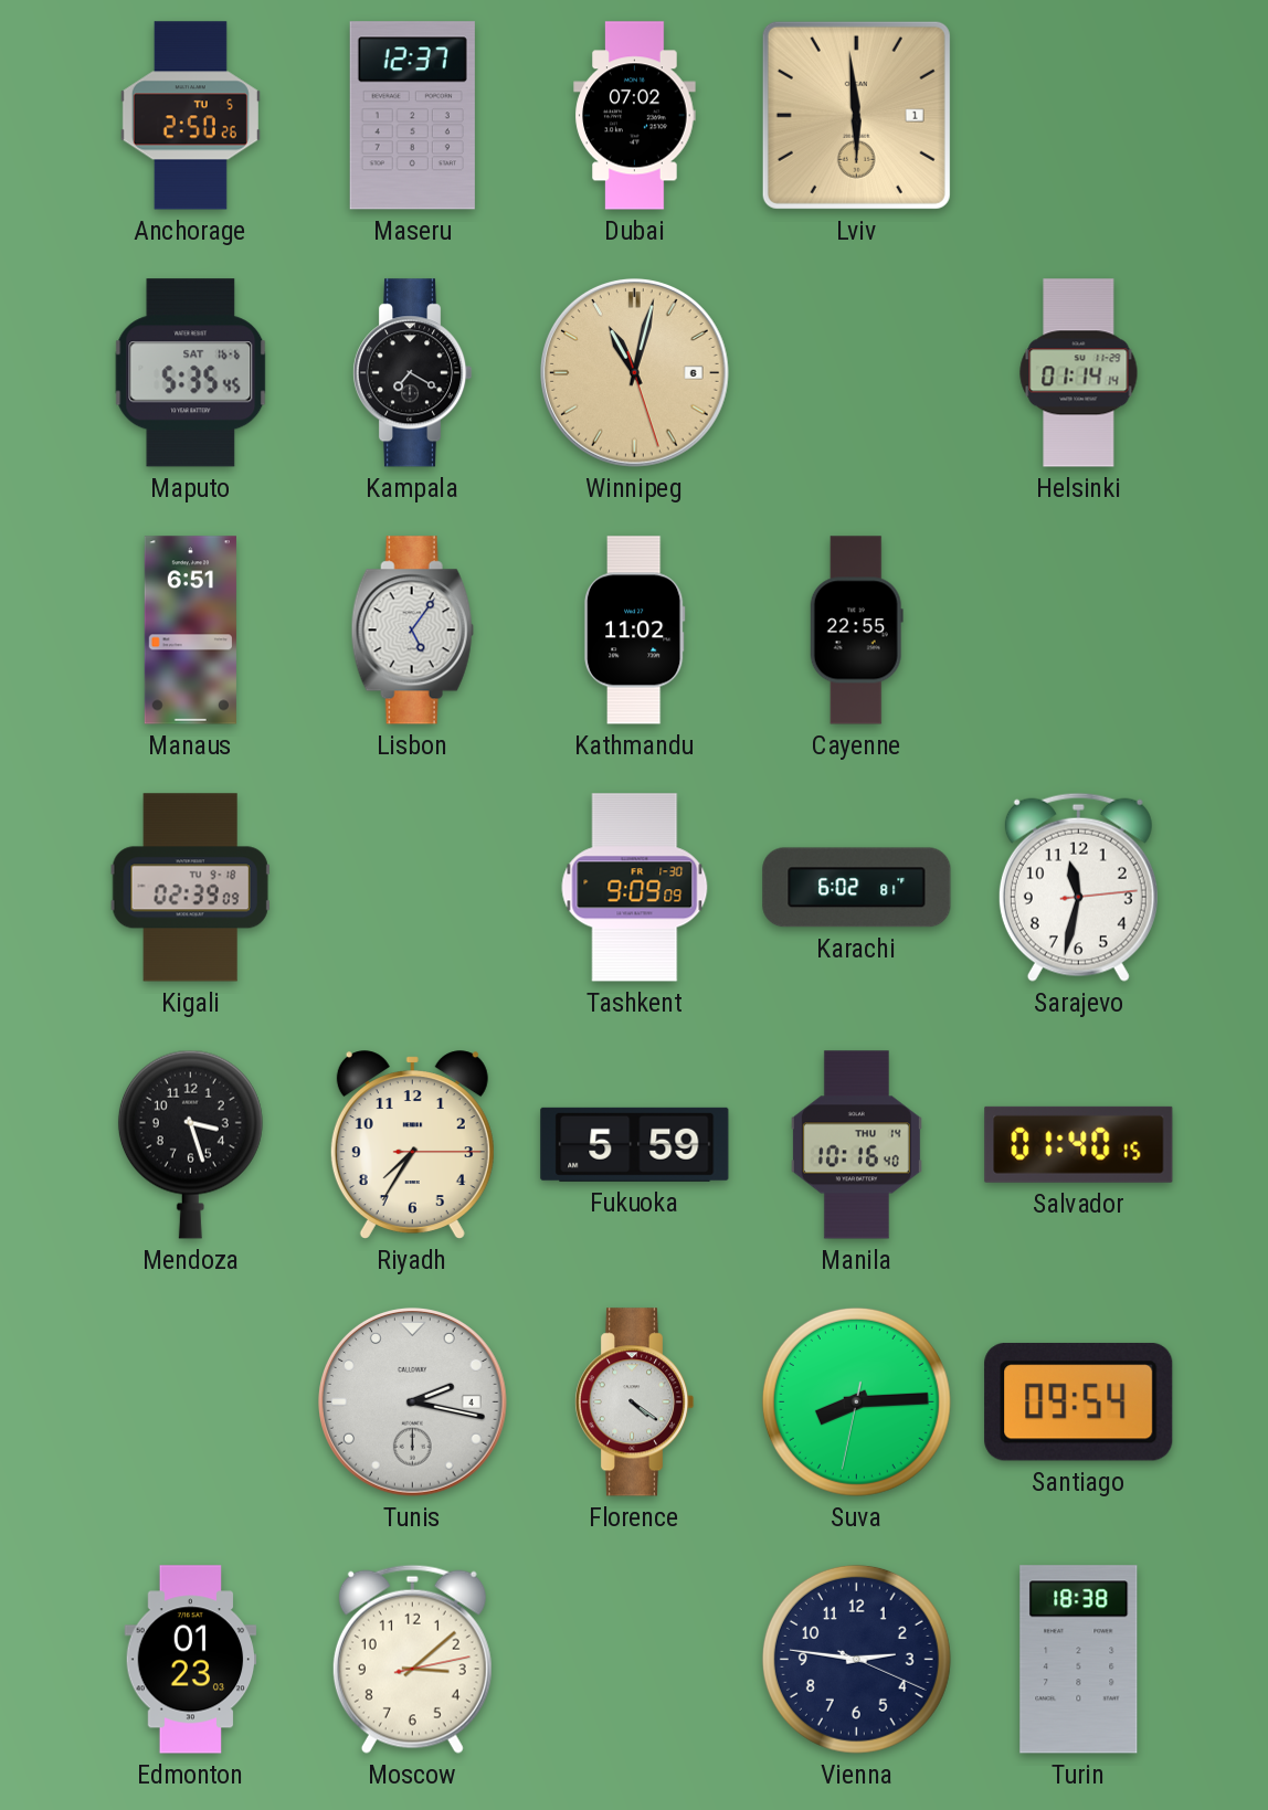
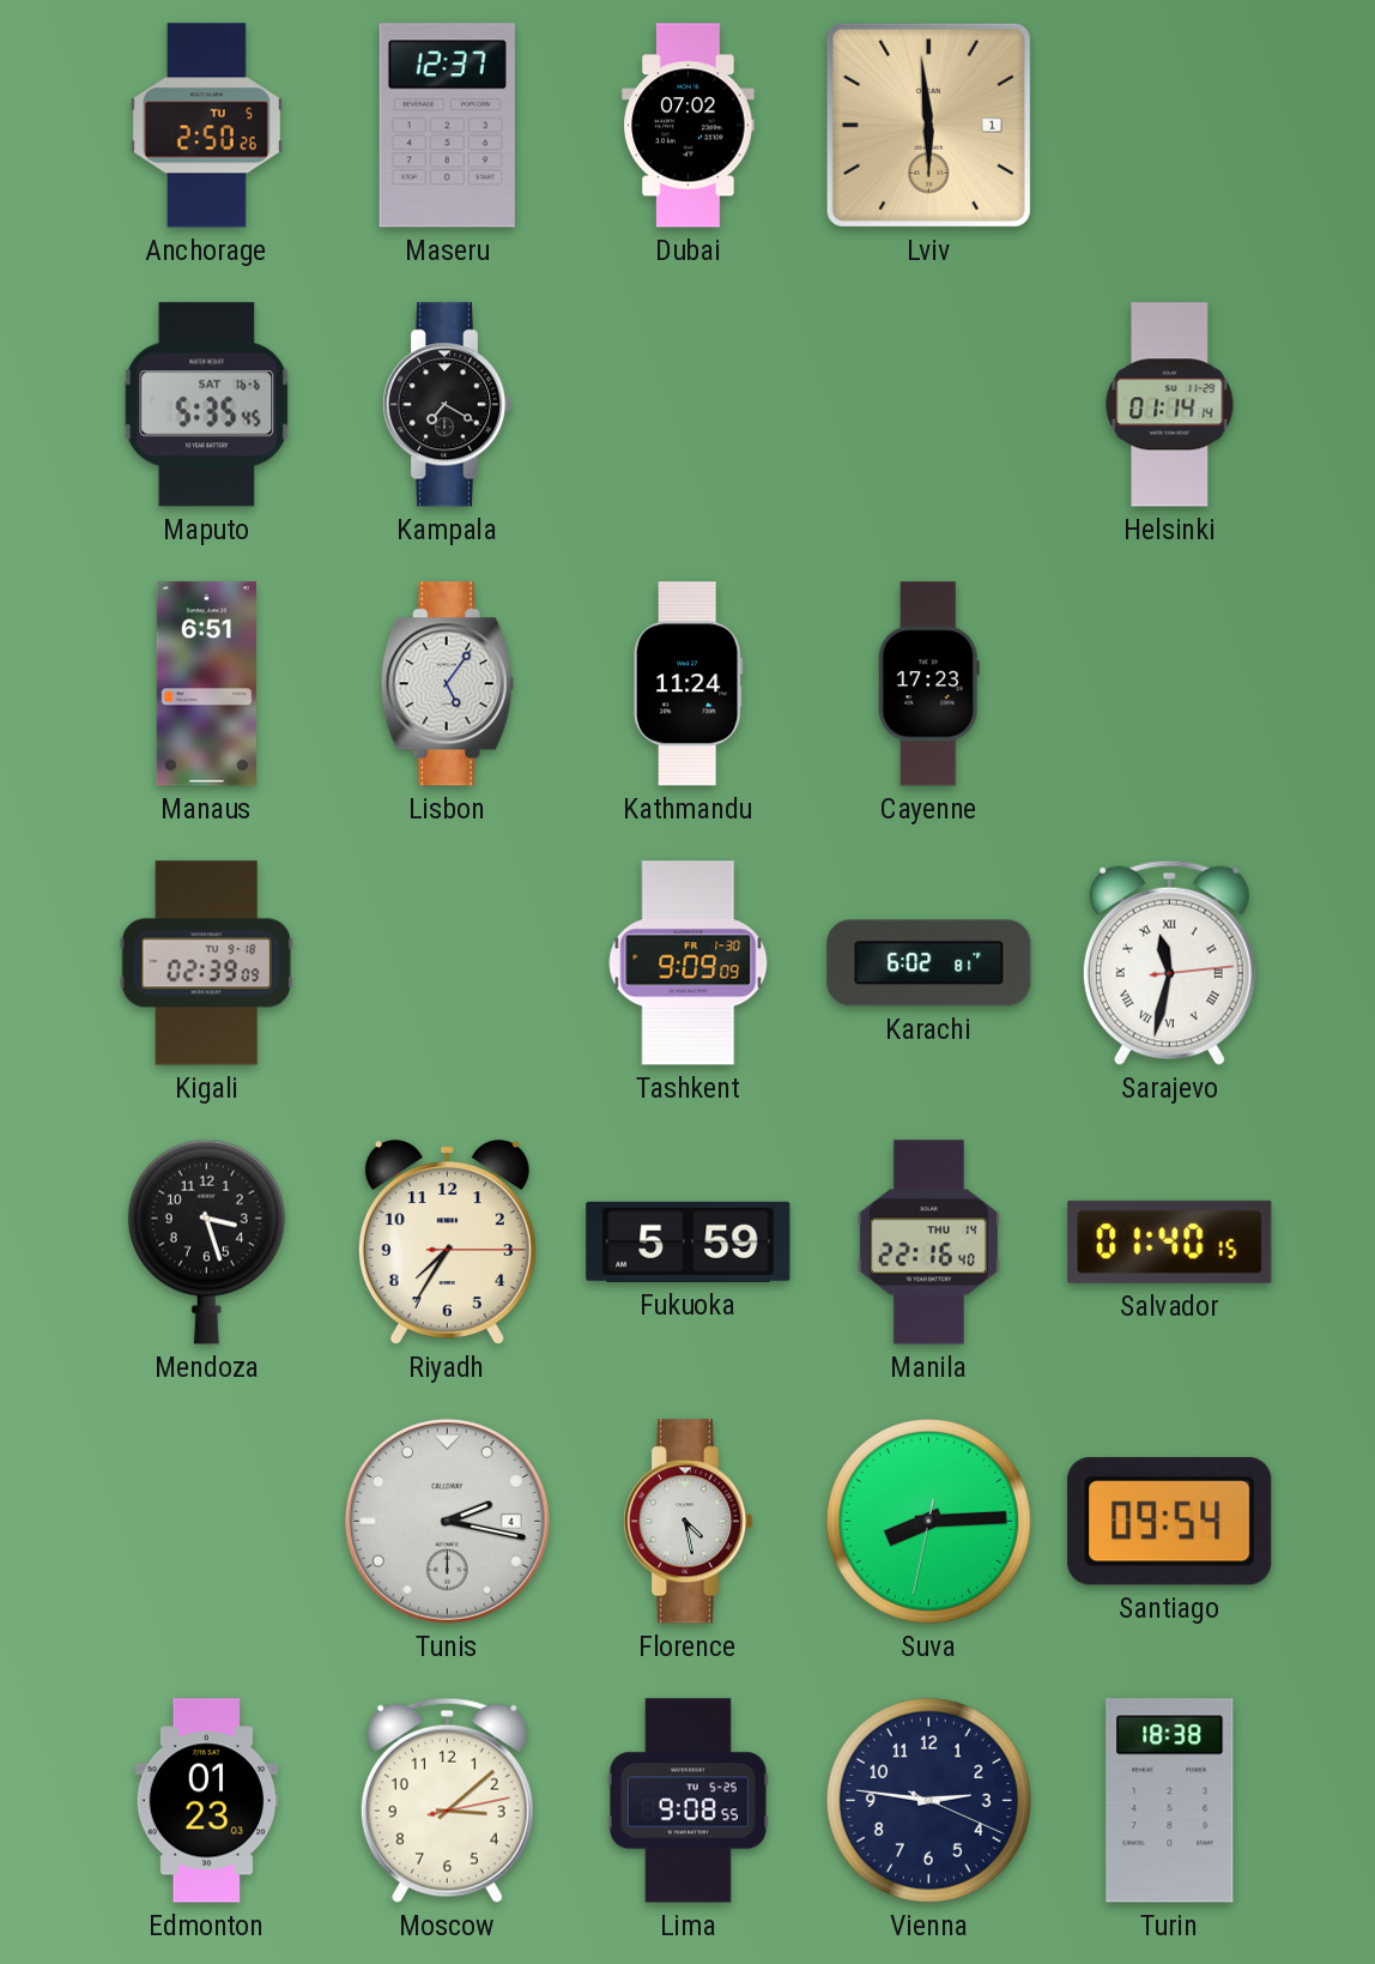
Winnipeg: 11:02 -> none (635, 373)
Kathmandu: 11:02 -> 11:24 (687, 684)
Cayenne: 22:55 -> 17:23 (928, 684)
Sarajevo numerals: Arabic -> Roman (1169, 962)
Manila: 10:16 -> 22:16 (928, 1243)
Florence: 4:21 -> 4:28 (687, 1522)
Lima: none -> 9:08 (687, 1801)
